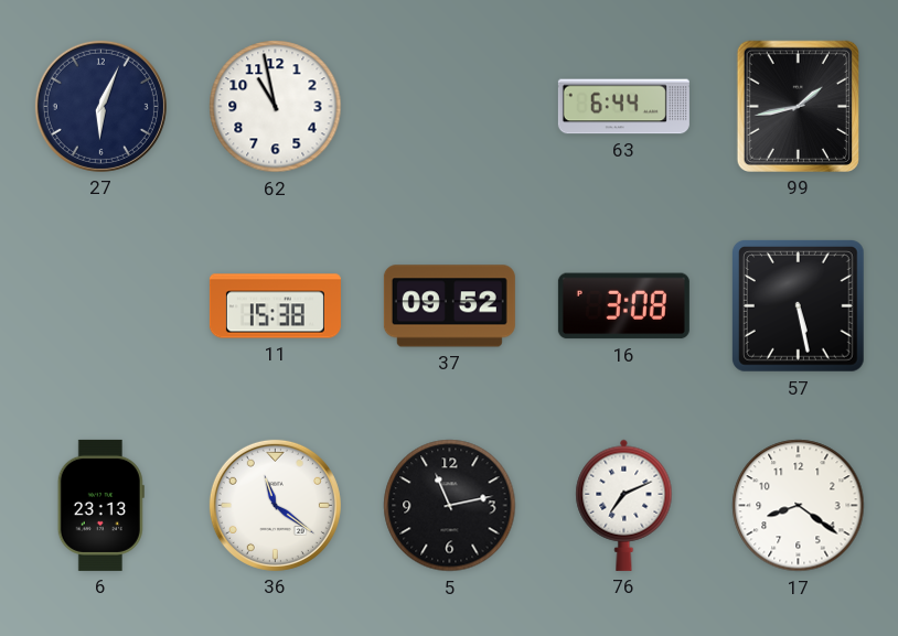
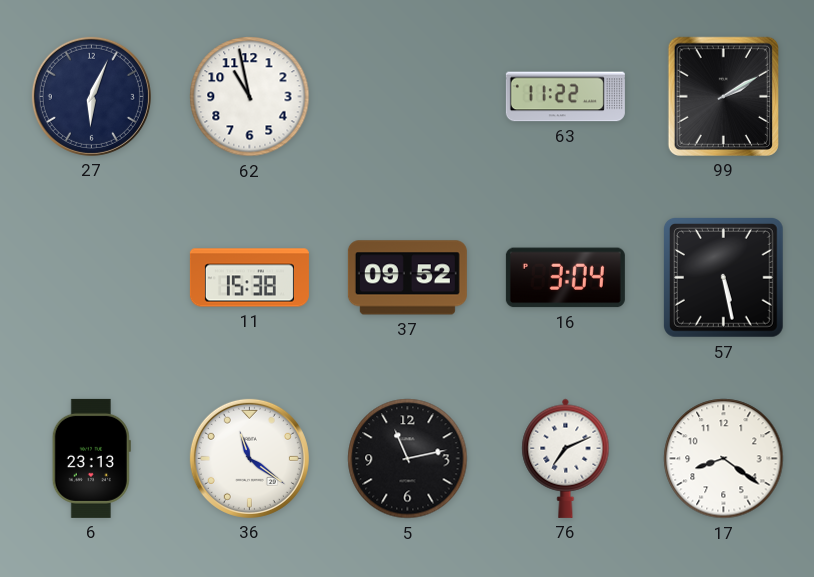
63: 6:44 -> 11:22 (565, 97)
99: 1:43 -> 2:10 (723, 96)
16: 3:08 -> 3:04 (565, 278)
